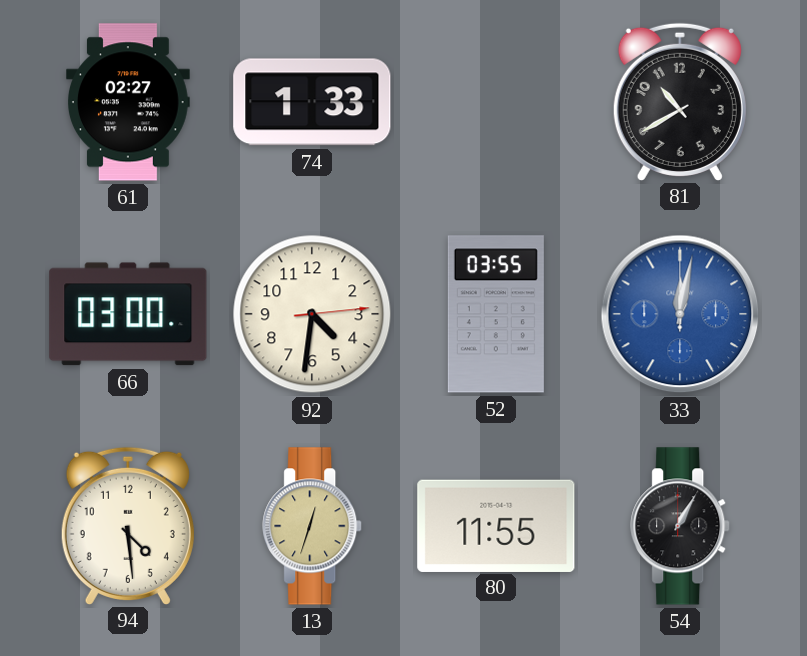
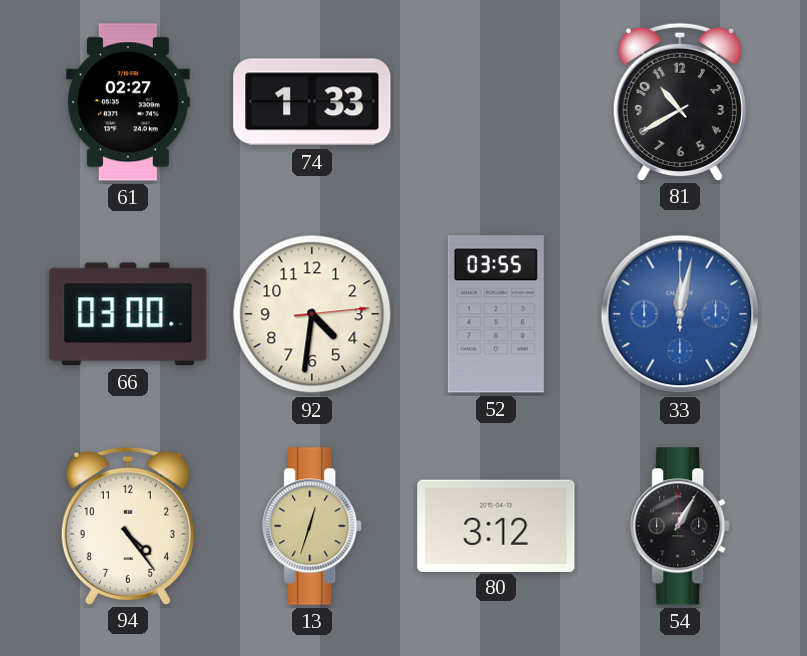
94: 4:29 -> 4:24 (128, 525)
80: 11:55 -> 3:12 (496, 525)
